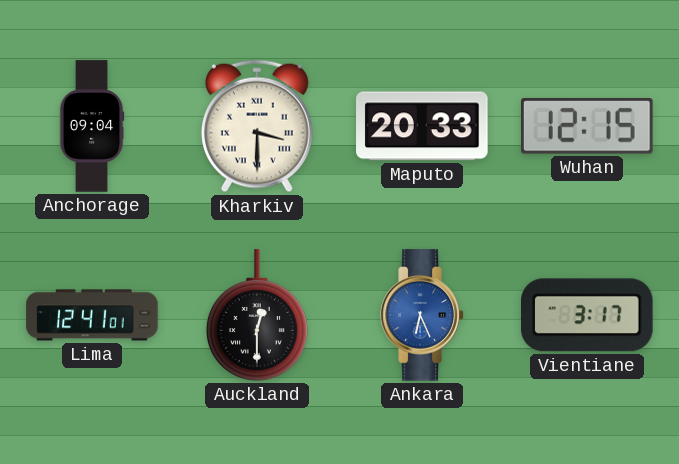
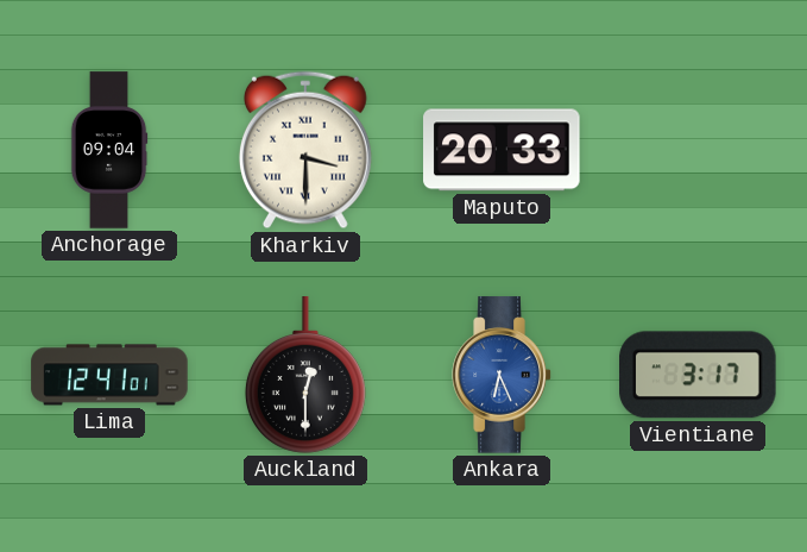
Wuhan: 12:15 -> none (588, 126)
